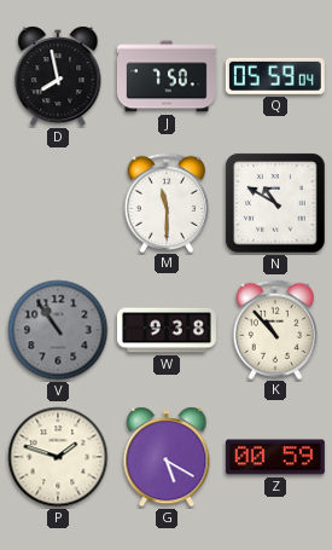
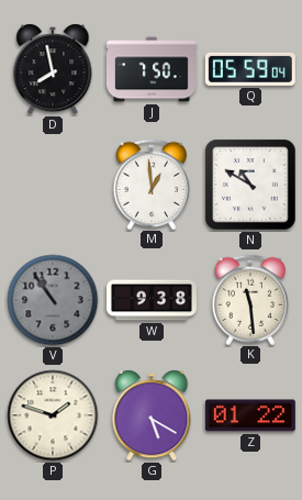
M: 11:30 -> 12:59 (150, 184)
K: 10:53 -> 11:29 (249, 299)
Z: 00:59 -> 01:22 (250, 415)
